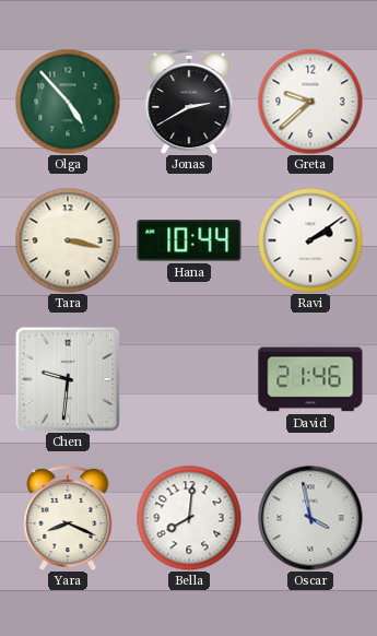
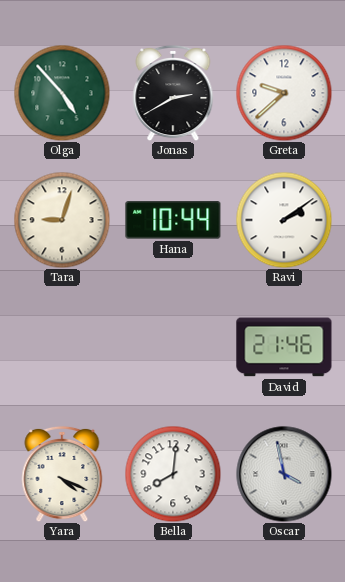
Tara: 3:17 -> 9:03 (62, 220)
Chen: 9:31 -> none (68, 379)
Yara: 8:19 -> 4:19 (62, 474)
